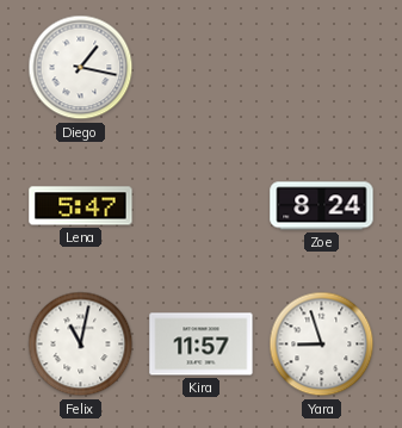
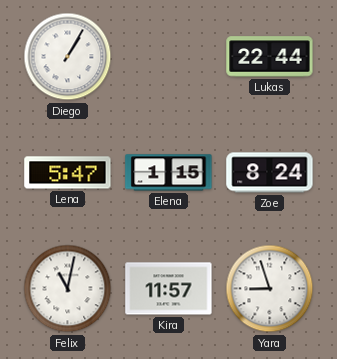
Diego: 1:17 -> 1:05 (68, 57)
Lukas: none -> 22:44 (270, 57)
Elena: none -> 1:15 (169, 173)
